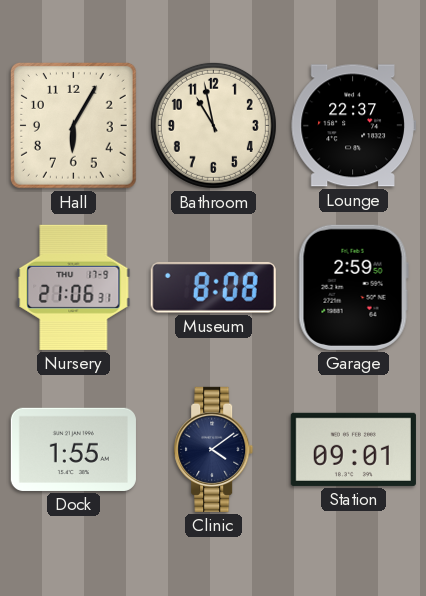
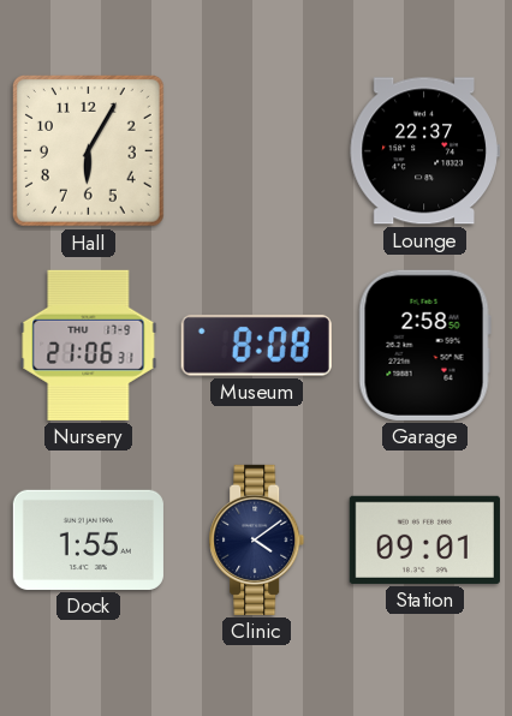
Bathroom: 10:58 -> none (213, 125)
Garage: 2:59 -> 2:58 (424, 345)
